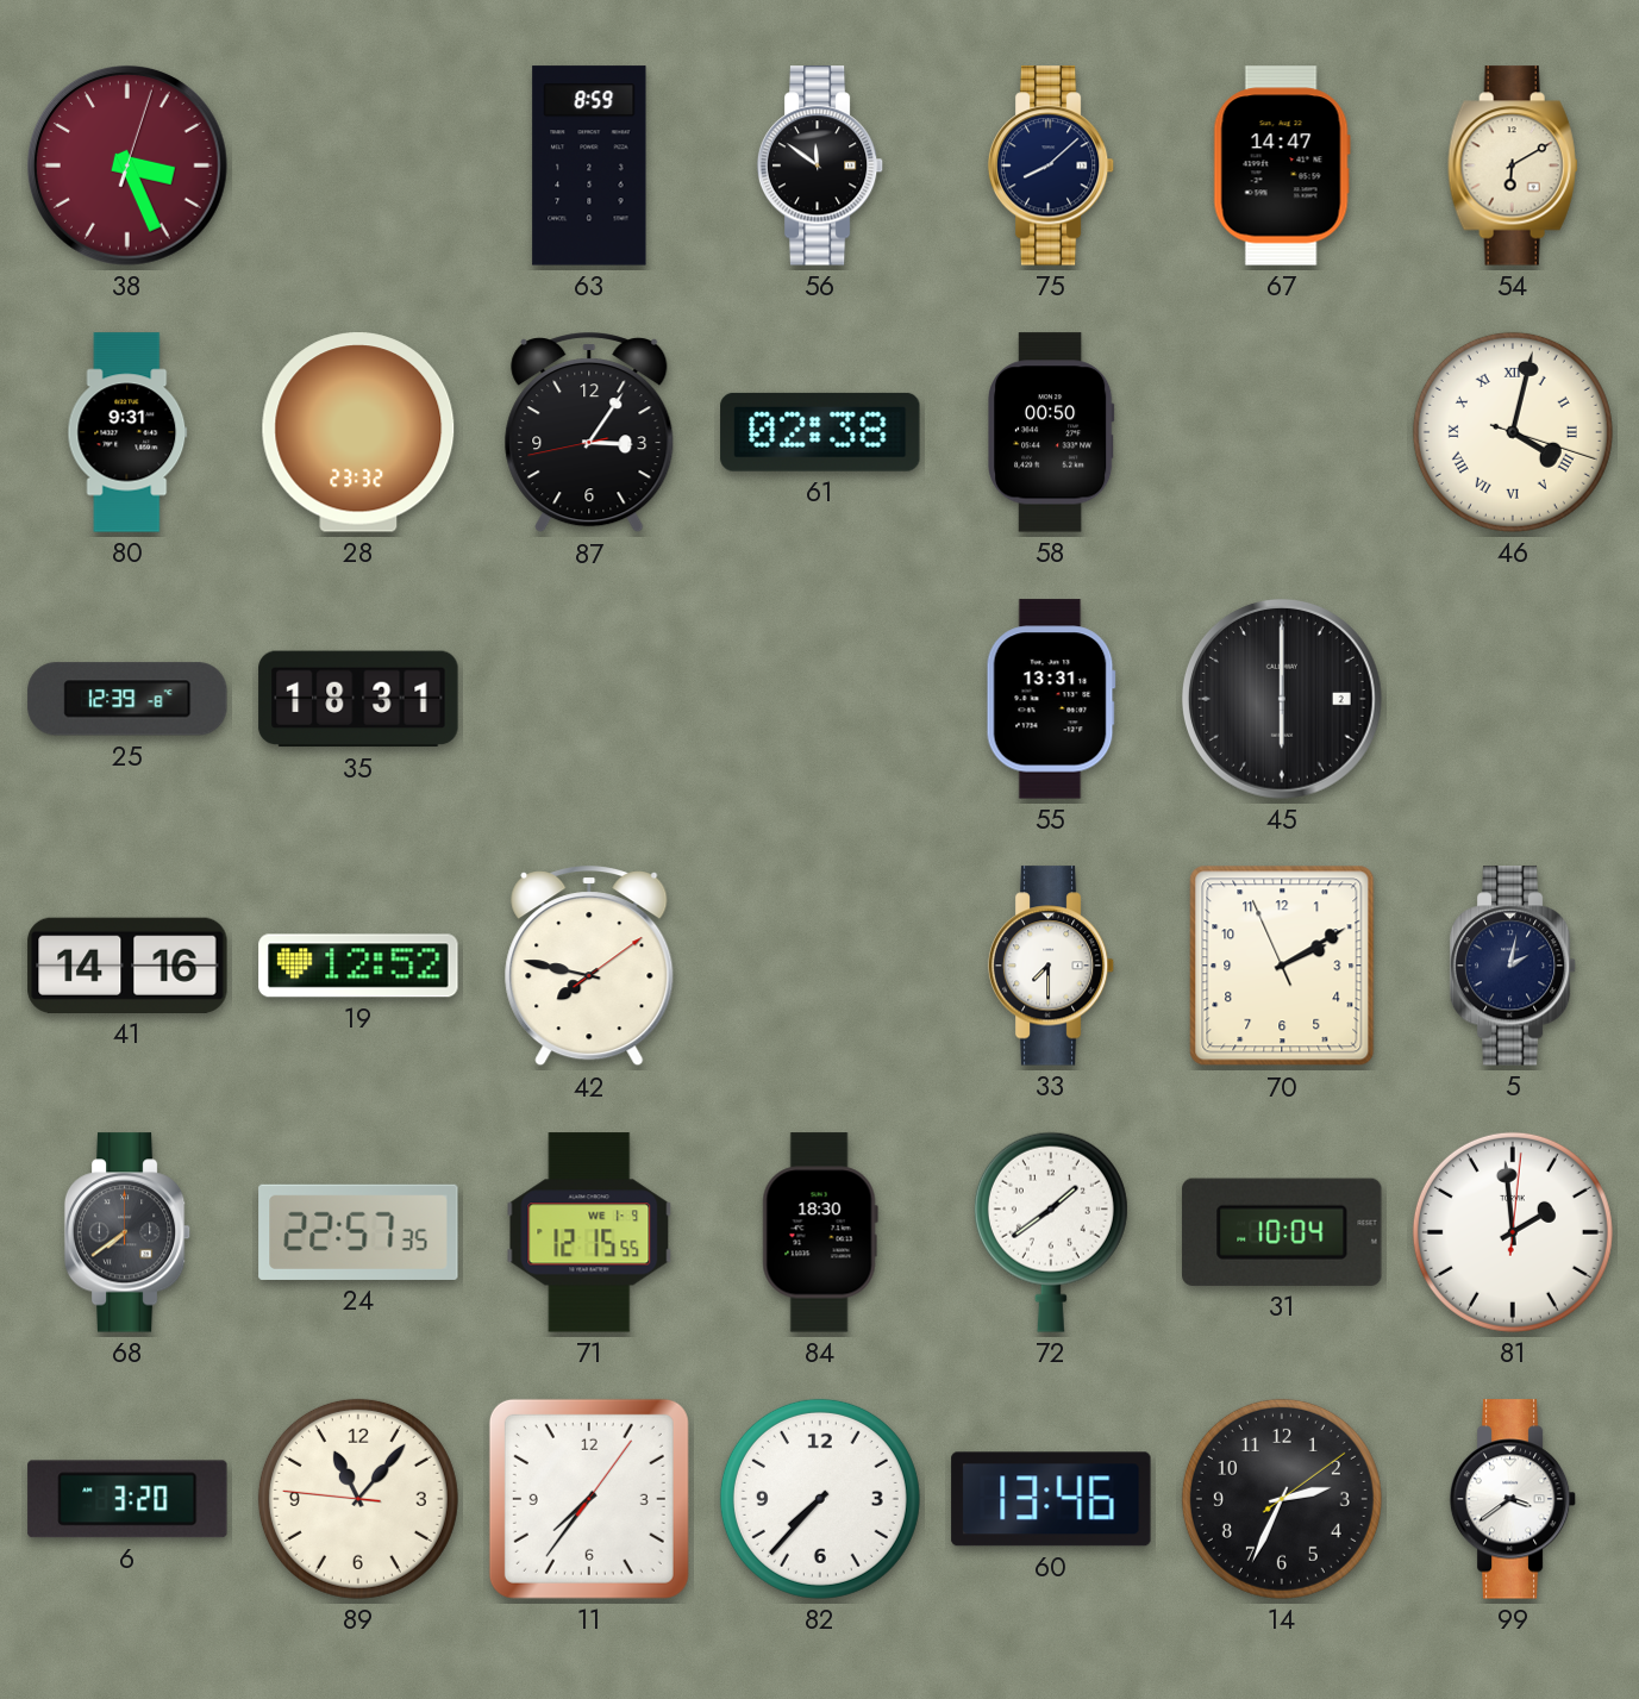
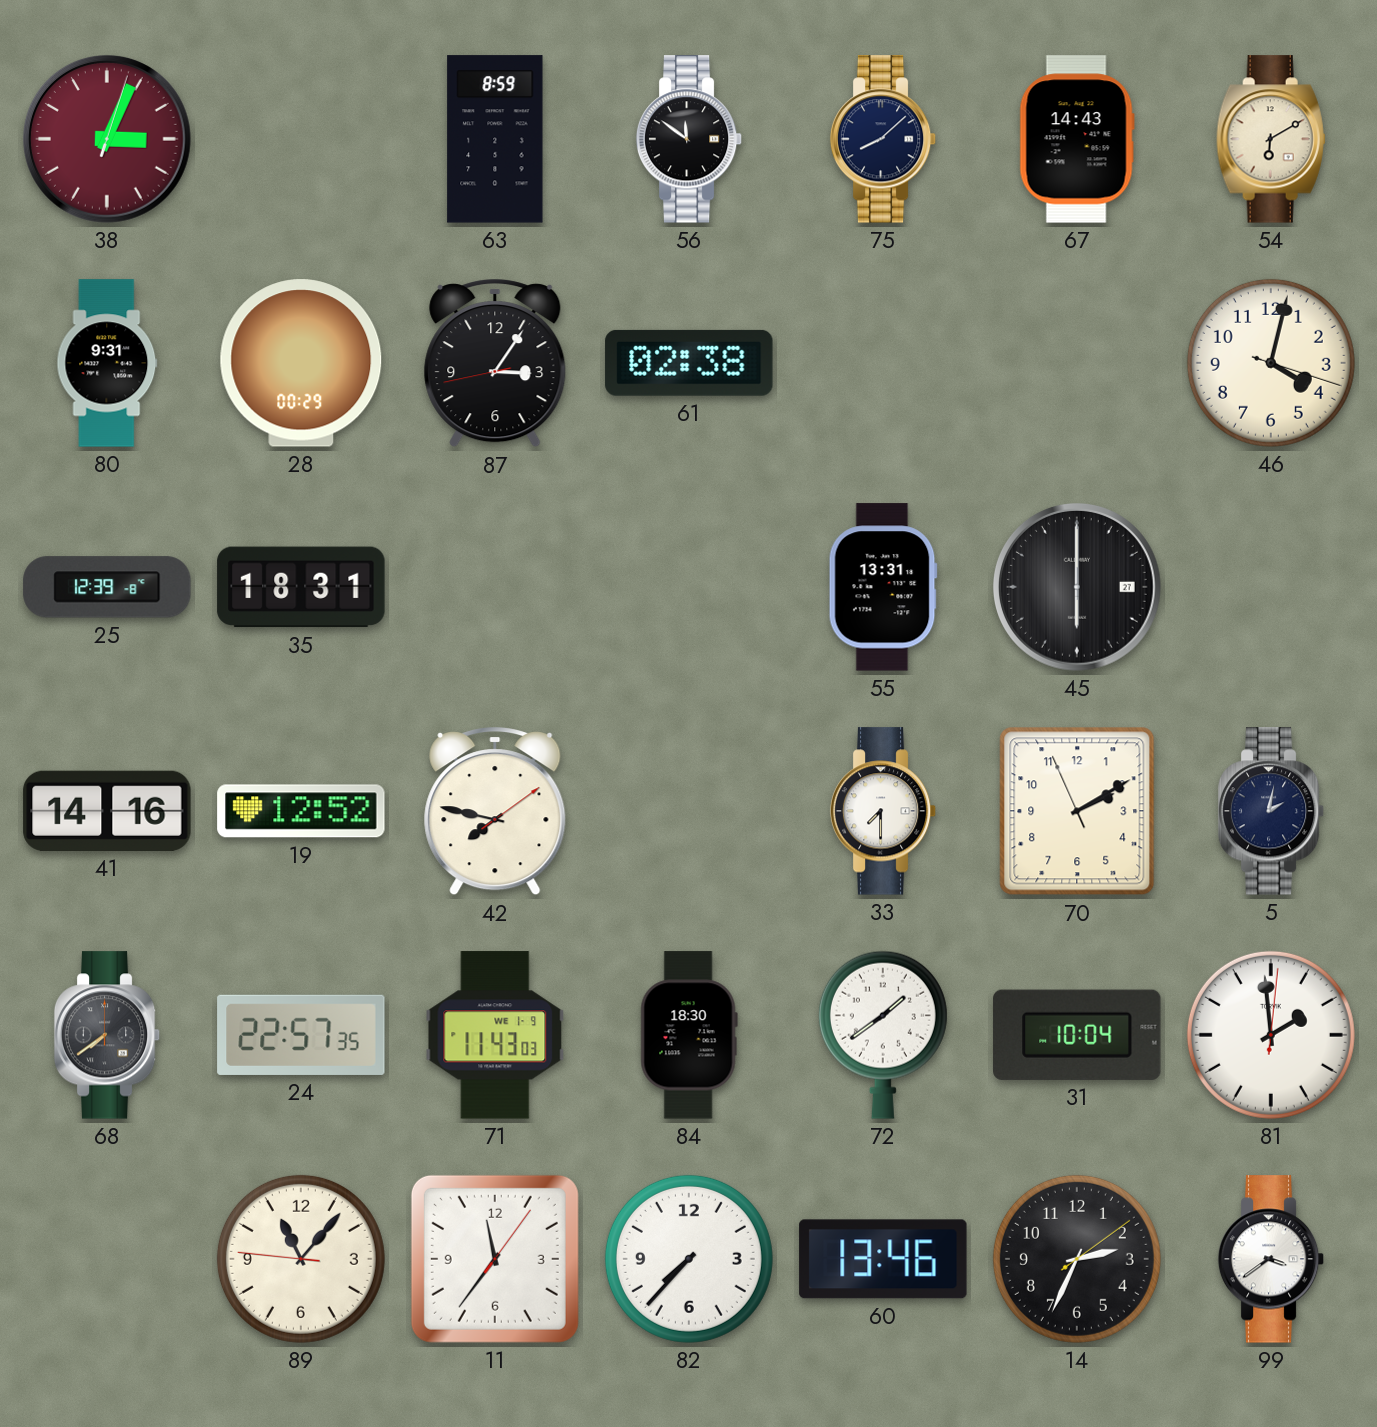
38: 3:26 -> 3:04 (108, 140)
67: 14:47 -> 14:43 (1077, 139)
28: 23:32 -> 00:29 (301, 363)
58: 00:50 -> none (1052, 432)
46 numerals: Roman -> Arabic (1271, 363)
45 date: 2 -> 27 (1078, 588)
71: 12:15 -> 11:43 (495, 1035)
6: 3:20 -> none (127, 1499)
11: 7:36 -> 11:36 (495, 1259)
